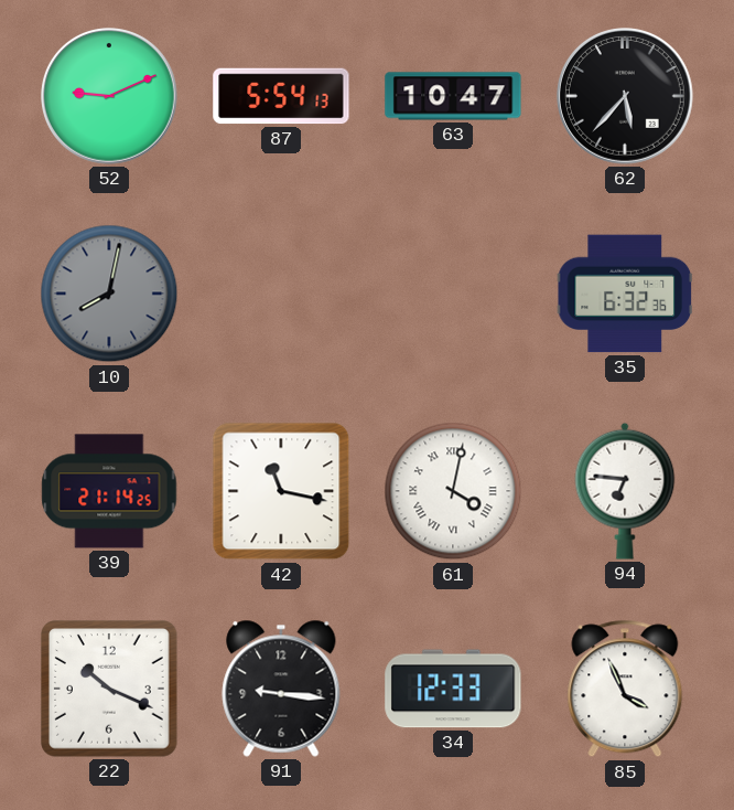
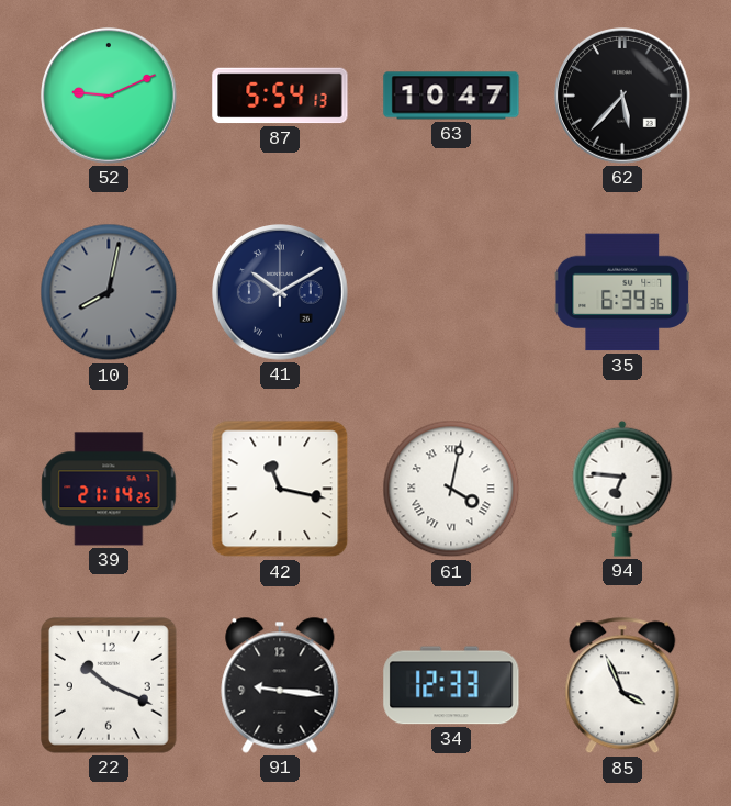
41: none -> 10:10 (281, 293)
35: 6:32 -> 6:39 (622, 292)
